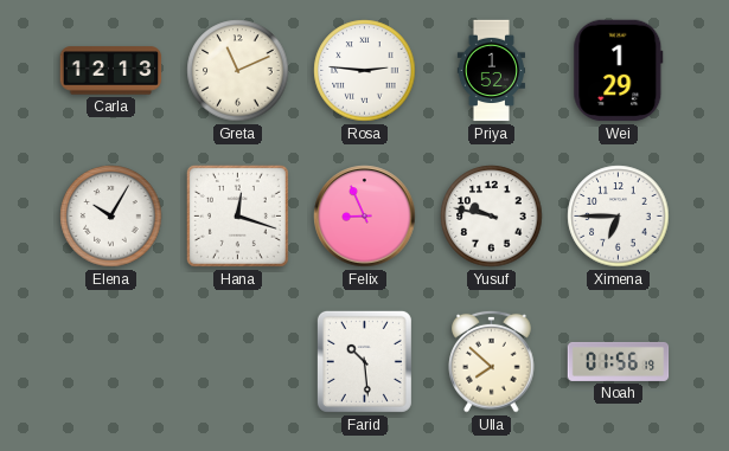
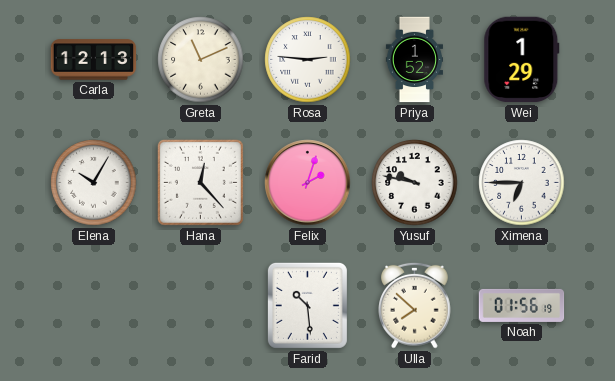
Hana: 12:18 -> 12:23 (200, 182)
Felix: 8:56 -> 2:03 (308, 183)
